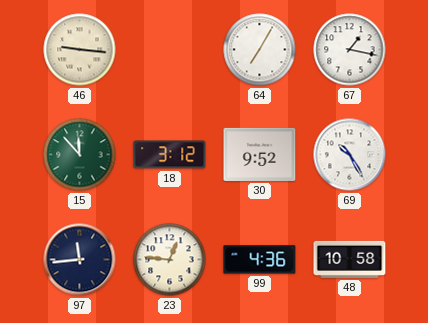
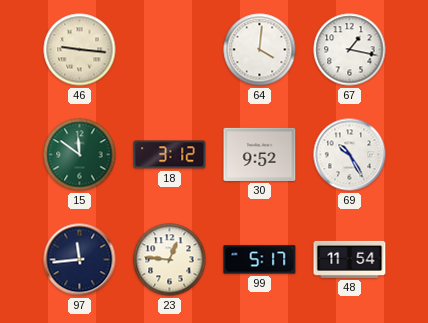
64: 7:05 -> 4:01 (260, 50)
15: 11:53 -> 11:51 (80, 155)
99: 4:36 -> 5:17 (260, 260)
48: 10:58 -> 11:54 (350, 259)
